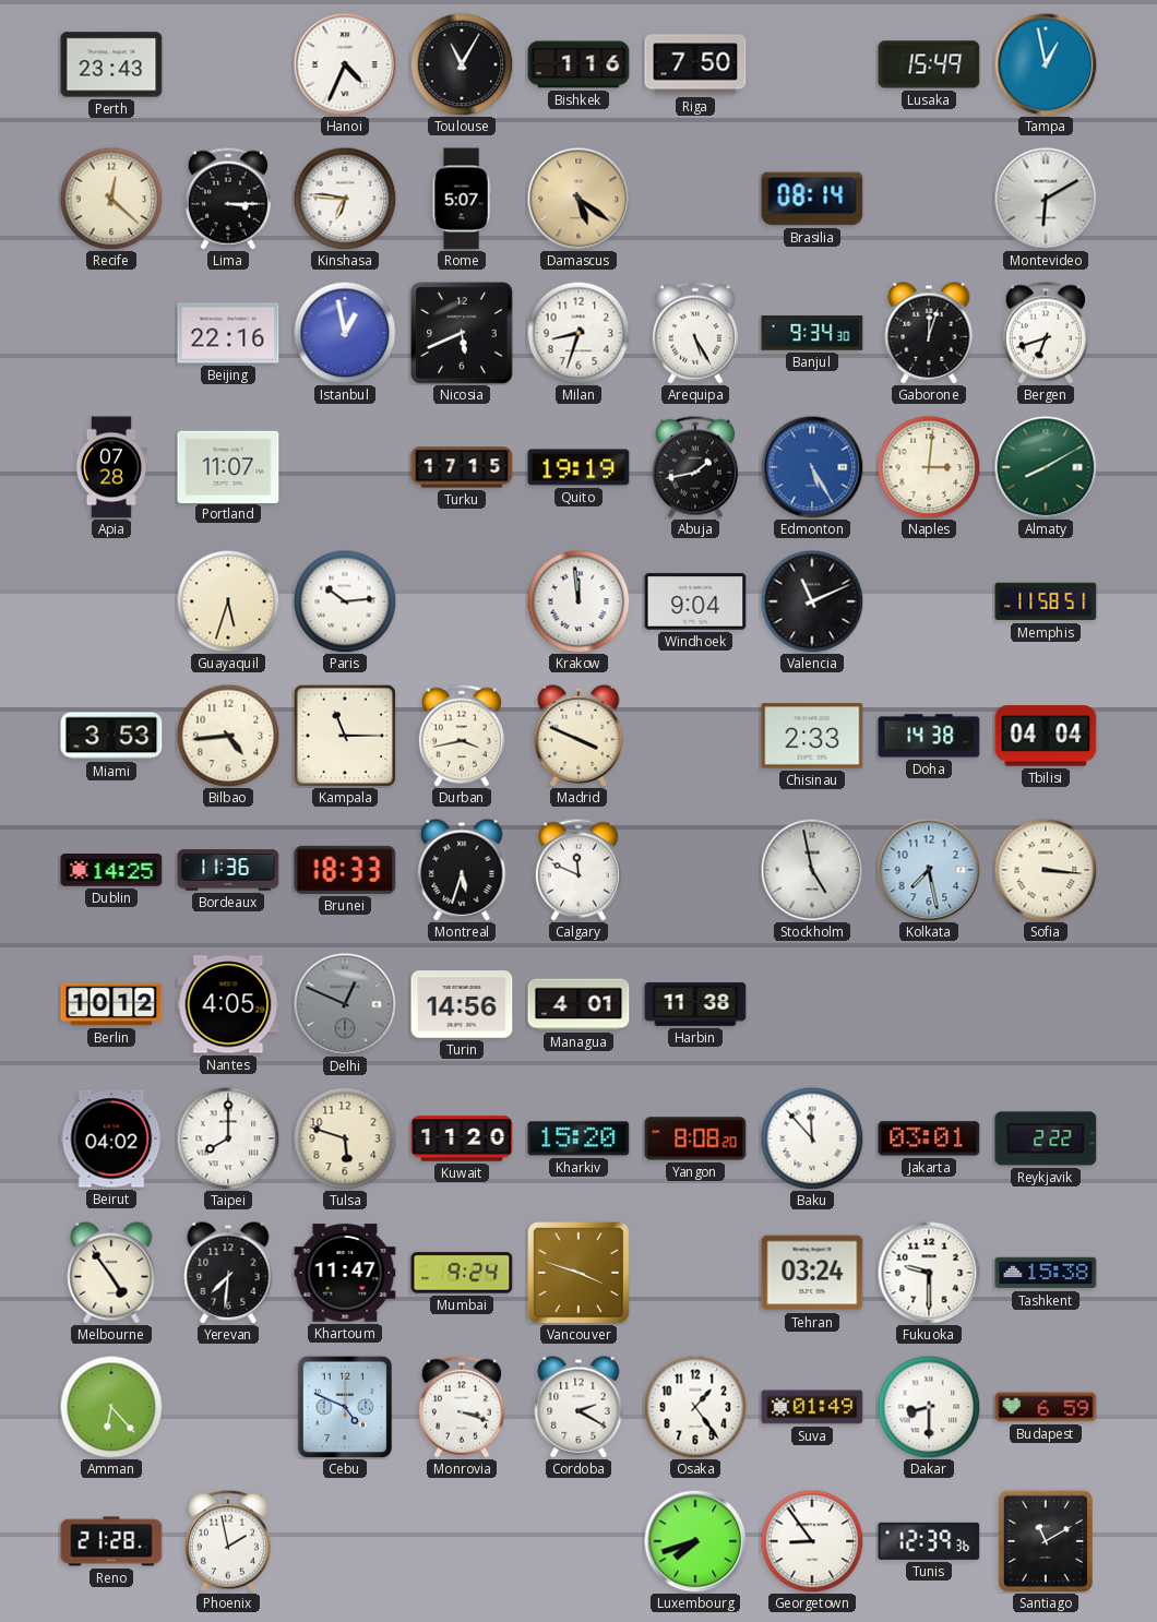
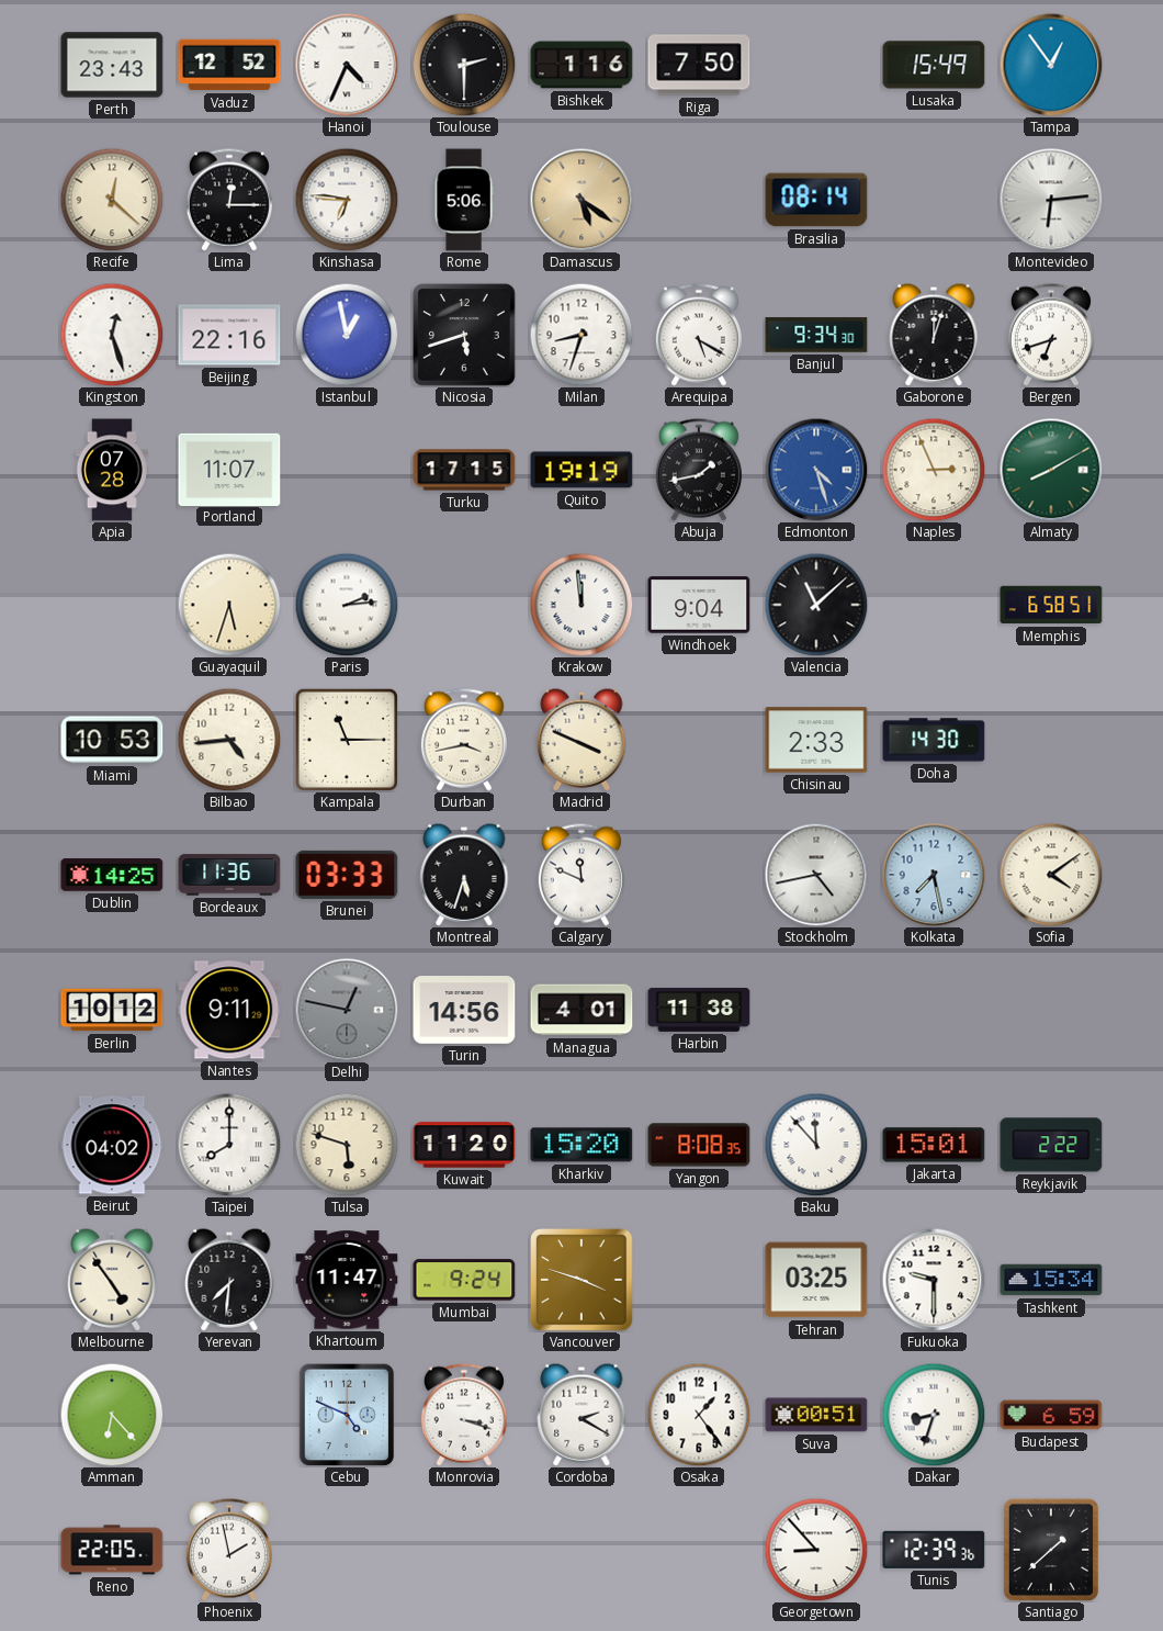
Vaduz: none -> 12:52 (229, 65)
Toulouse: 11:05 -> 2:30 (464, 65)
Tampa: 12:58 -> 12:54 (1051, 65)
Lima: 3:15 -> 12:15 (229, 200)
Rome: 5:07 -> 5:06 (464, 200)
Montevideo: 6:10 -> 6:14 (1051, 200)
Kingston: none -> 12:27 (112, 335)
Nicosia: 5:41 -> 5:42 (465, 336)
Arequipa: 5:25 -> 5:20 (699, 335)
Edmonton: 5:25 -> 4:27 (816, 470)
Naples: 3:01 -> 2:56 (934, 470)
Paris: 10:14 -> 2:14 (347, 605)
Valencia: 11:11 -> 11:08 (816, 605)
Memphis: 11:58 -> 6:58 (1051, 605)
Miami: 3:53 -> 10:53 (112, 740)
Doha: 14:38 -> 14:30 (934, 740)
Tbilisi: 04:04 -> none (1046, 736)
Brunei: 18:33 -> 03:33 (347, 875)
Stockholm: 4:58 -> 4:43 (816, 875)
Sofia: 3:16 -> 4:09 (1051, 875)
Nantes: 4:05 -> 9:11 (229, 1010)
Delhi: 12:49 -> 12:47 (347, 1010)
Yangon: 8:08:20 -> 8:08:35 (699, 1145)
Jakarta: 03:01 -> 15:01 (934, 1145)
Tehran: 03:24 -> 03:25 (816, 1280)
Tashkent: 15:38 -> 15:34 (1051, 1280)
Suva: 01:49 -> 00:51 (816, 1415)
Dakar: 8:30 -> 8:33 (934, 1415)
Reno: 21:28 -> 22:05 (112, 1550)
Luxembourg: 7:42 -> none (695, 1541)
Georgetown: 8:54 -> 8:53 (816, 1550)
Santiago: 11:10 -> 1:38 (1051, 1550)
